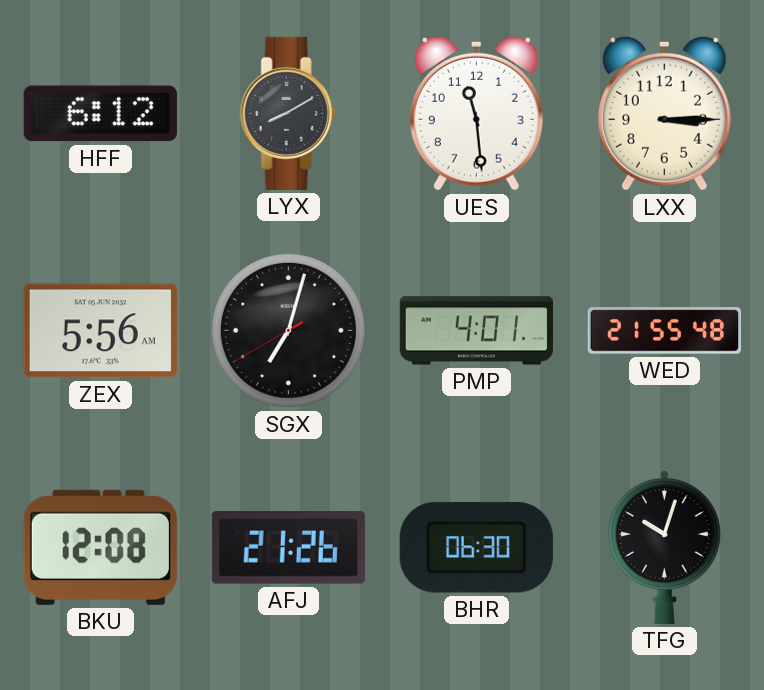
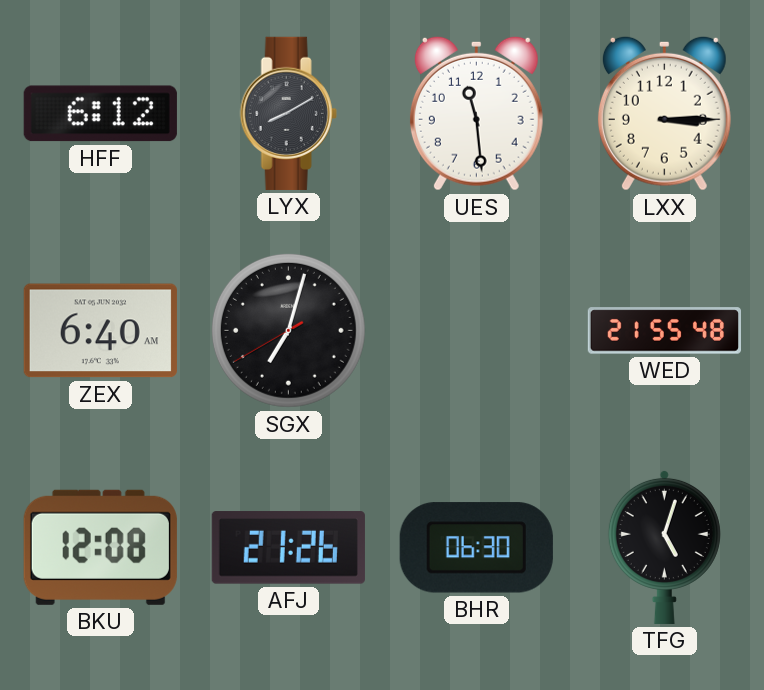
ZEX: 5:56 -> 6:40 (100, 331)
PMP: 4:01 -> none (476, 331)
TFG: 10:03 -> 5:03 (664, 547)
